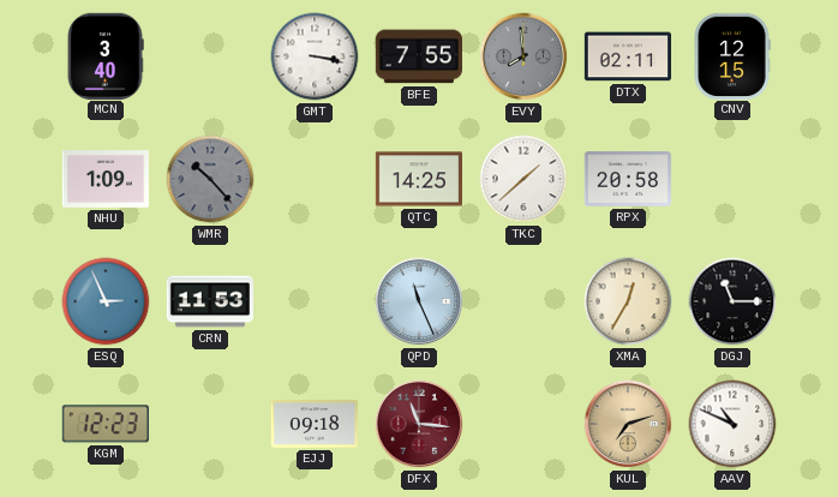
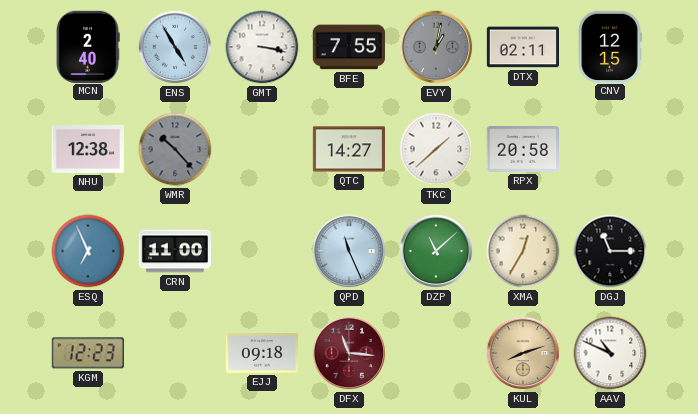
MCN: 3:40 -> 2:40 (88, 46)
ENS: none -> 4:55 (175, 47)
EVY: 7:59 -> 1:02 (436, 47)
NHU: 1:09 -> 12:38 (87, 150)
QTC: 14:25 -> 14:27 (348, 149)
ESQ: 2:56 -> 6:56 (88, 251)
CRN: 11:53 -> 11:00 (174, 251)
DZP: none -> 11:08 (436, 251)
KUL: 7:12 -> 8:12 (523, 353)
